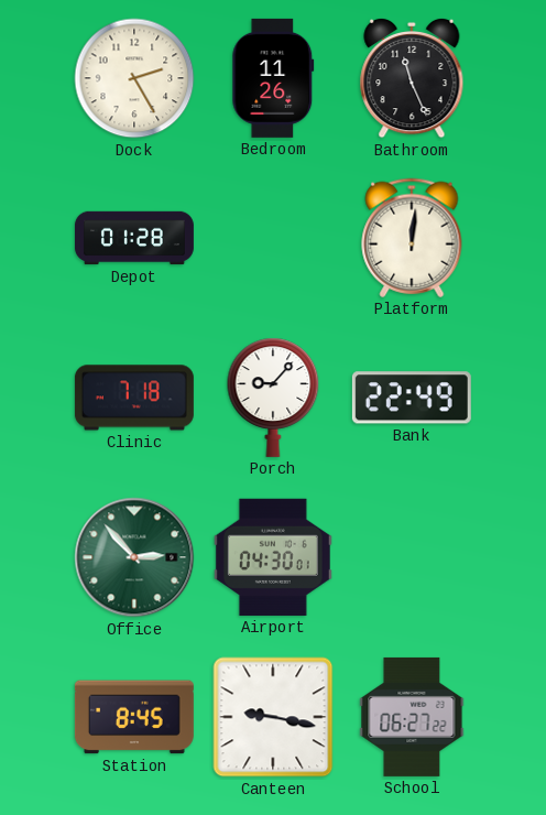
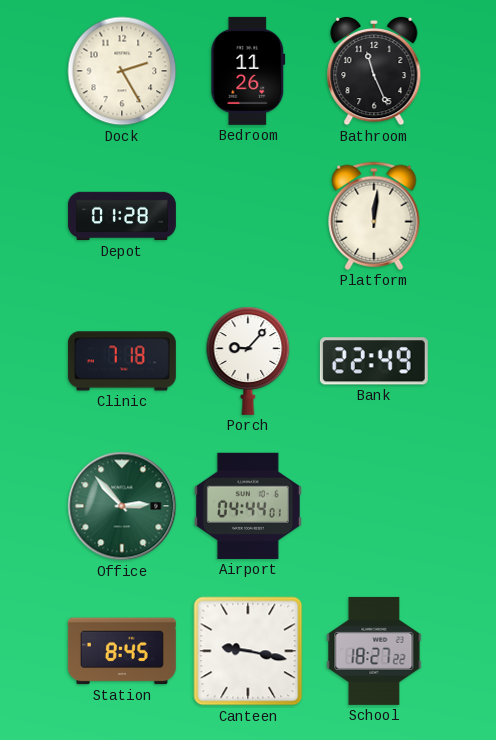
Airport: 04:30 -> 04:44 (248, 506)
School: 06:27 -> 18:27 (374, 651)
